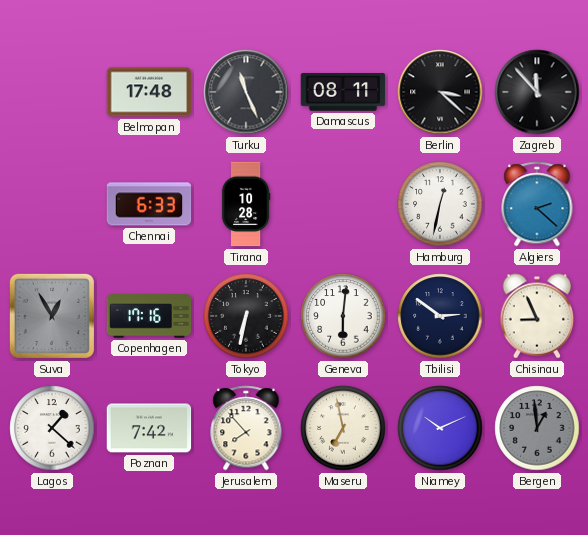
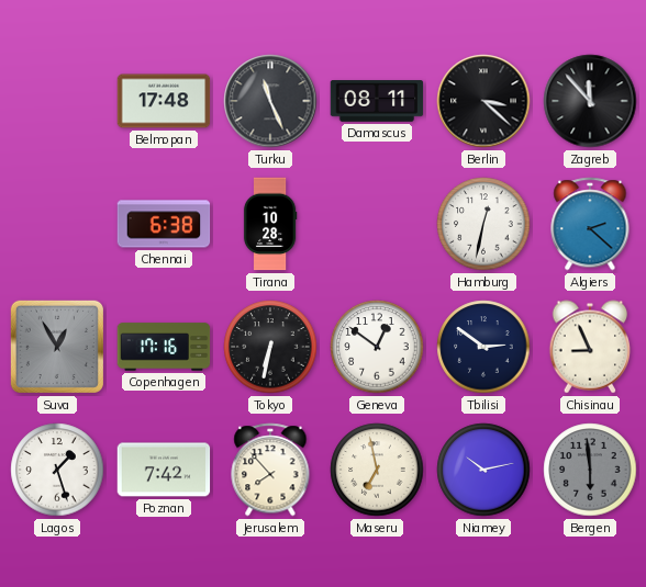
Chennai: 6:33 -> 6:38 (164, 224)
Geneva: 6:01 -> 12:51 (377, 347)
Lagos: 1:22 -> 1:27 (57, 470)
Niamey: 10:11 -> 10:13 (483, 470)
Bergen: 12:59 -> 5:59 (590, 470)
